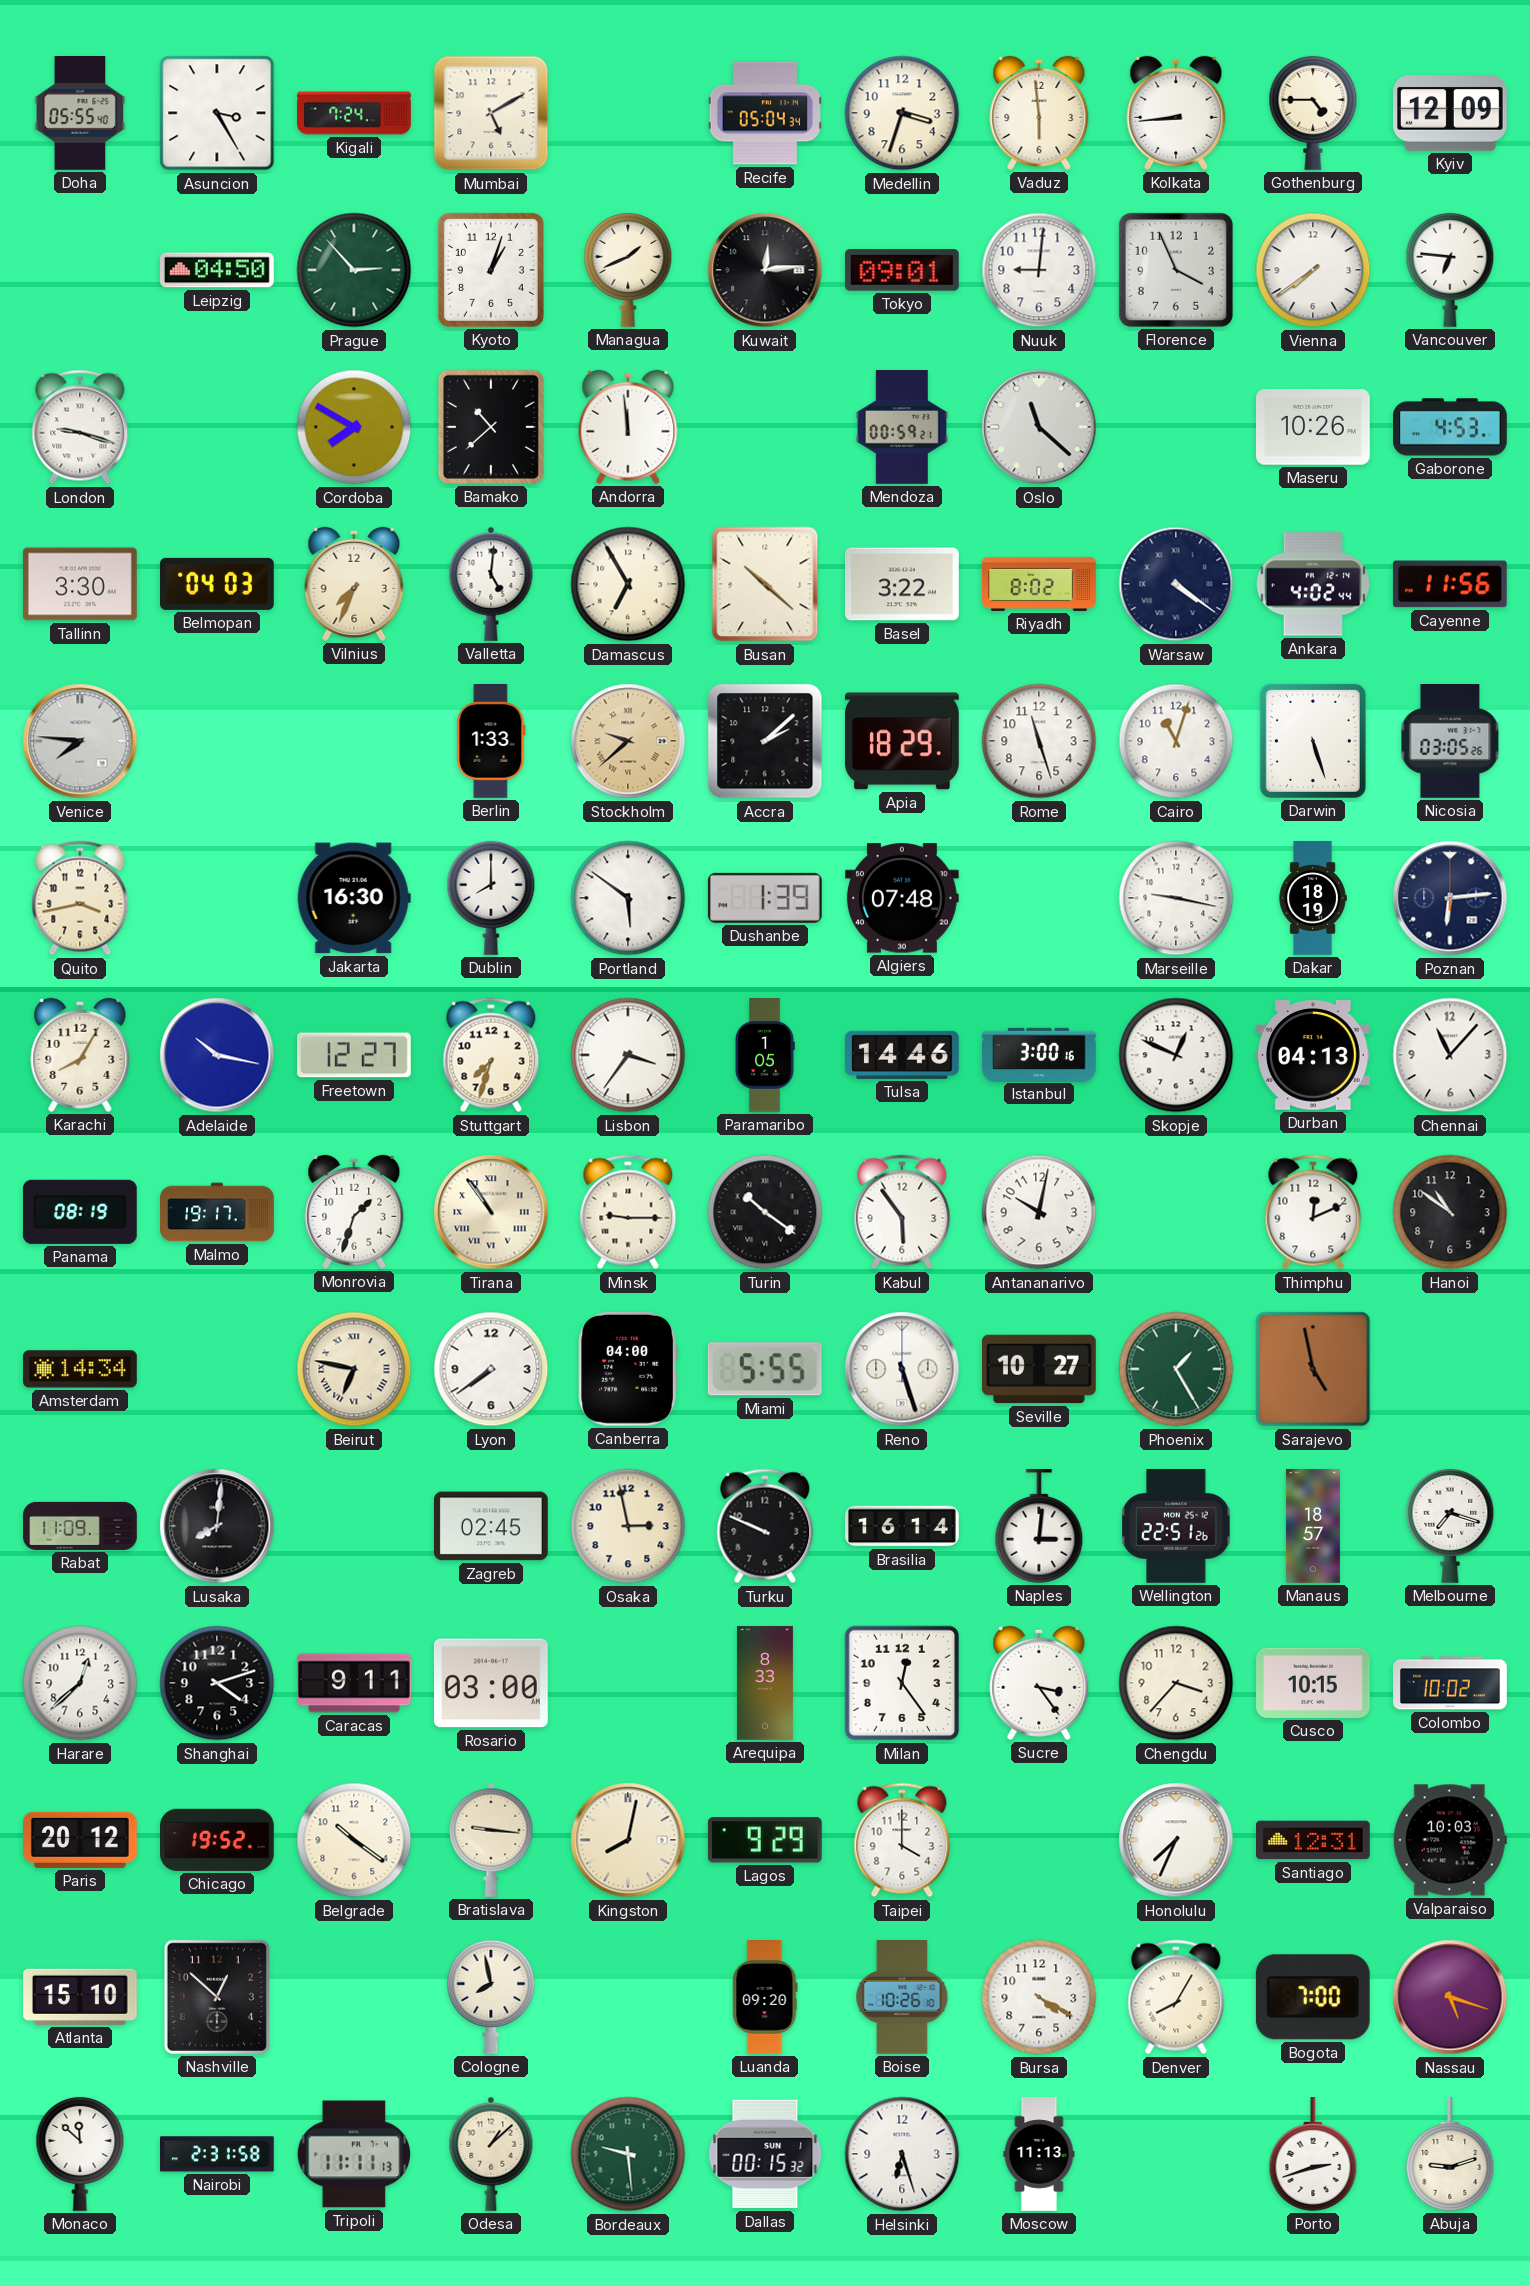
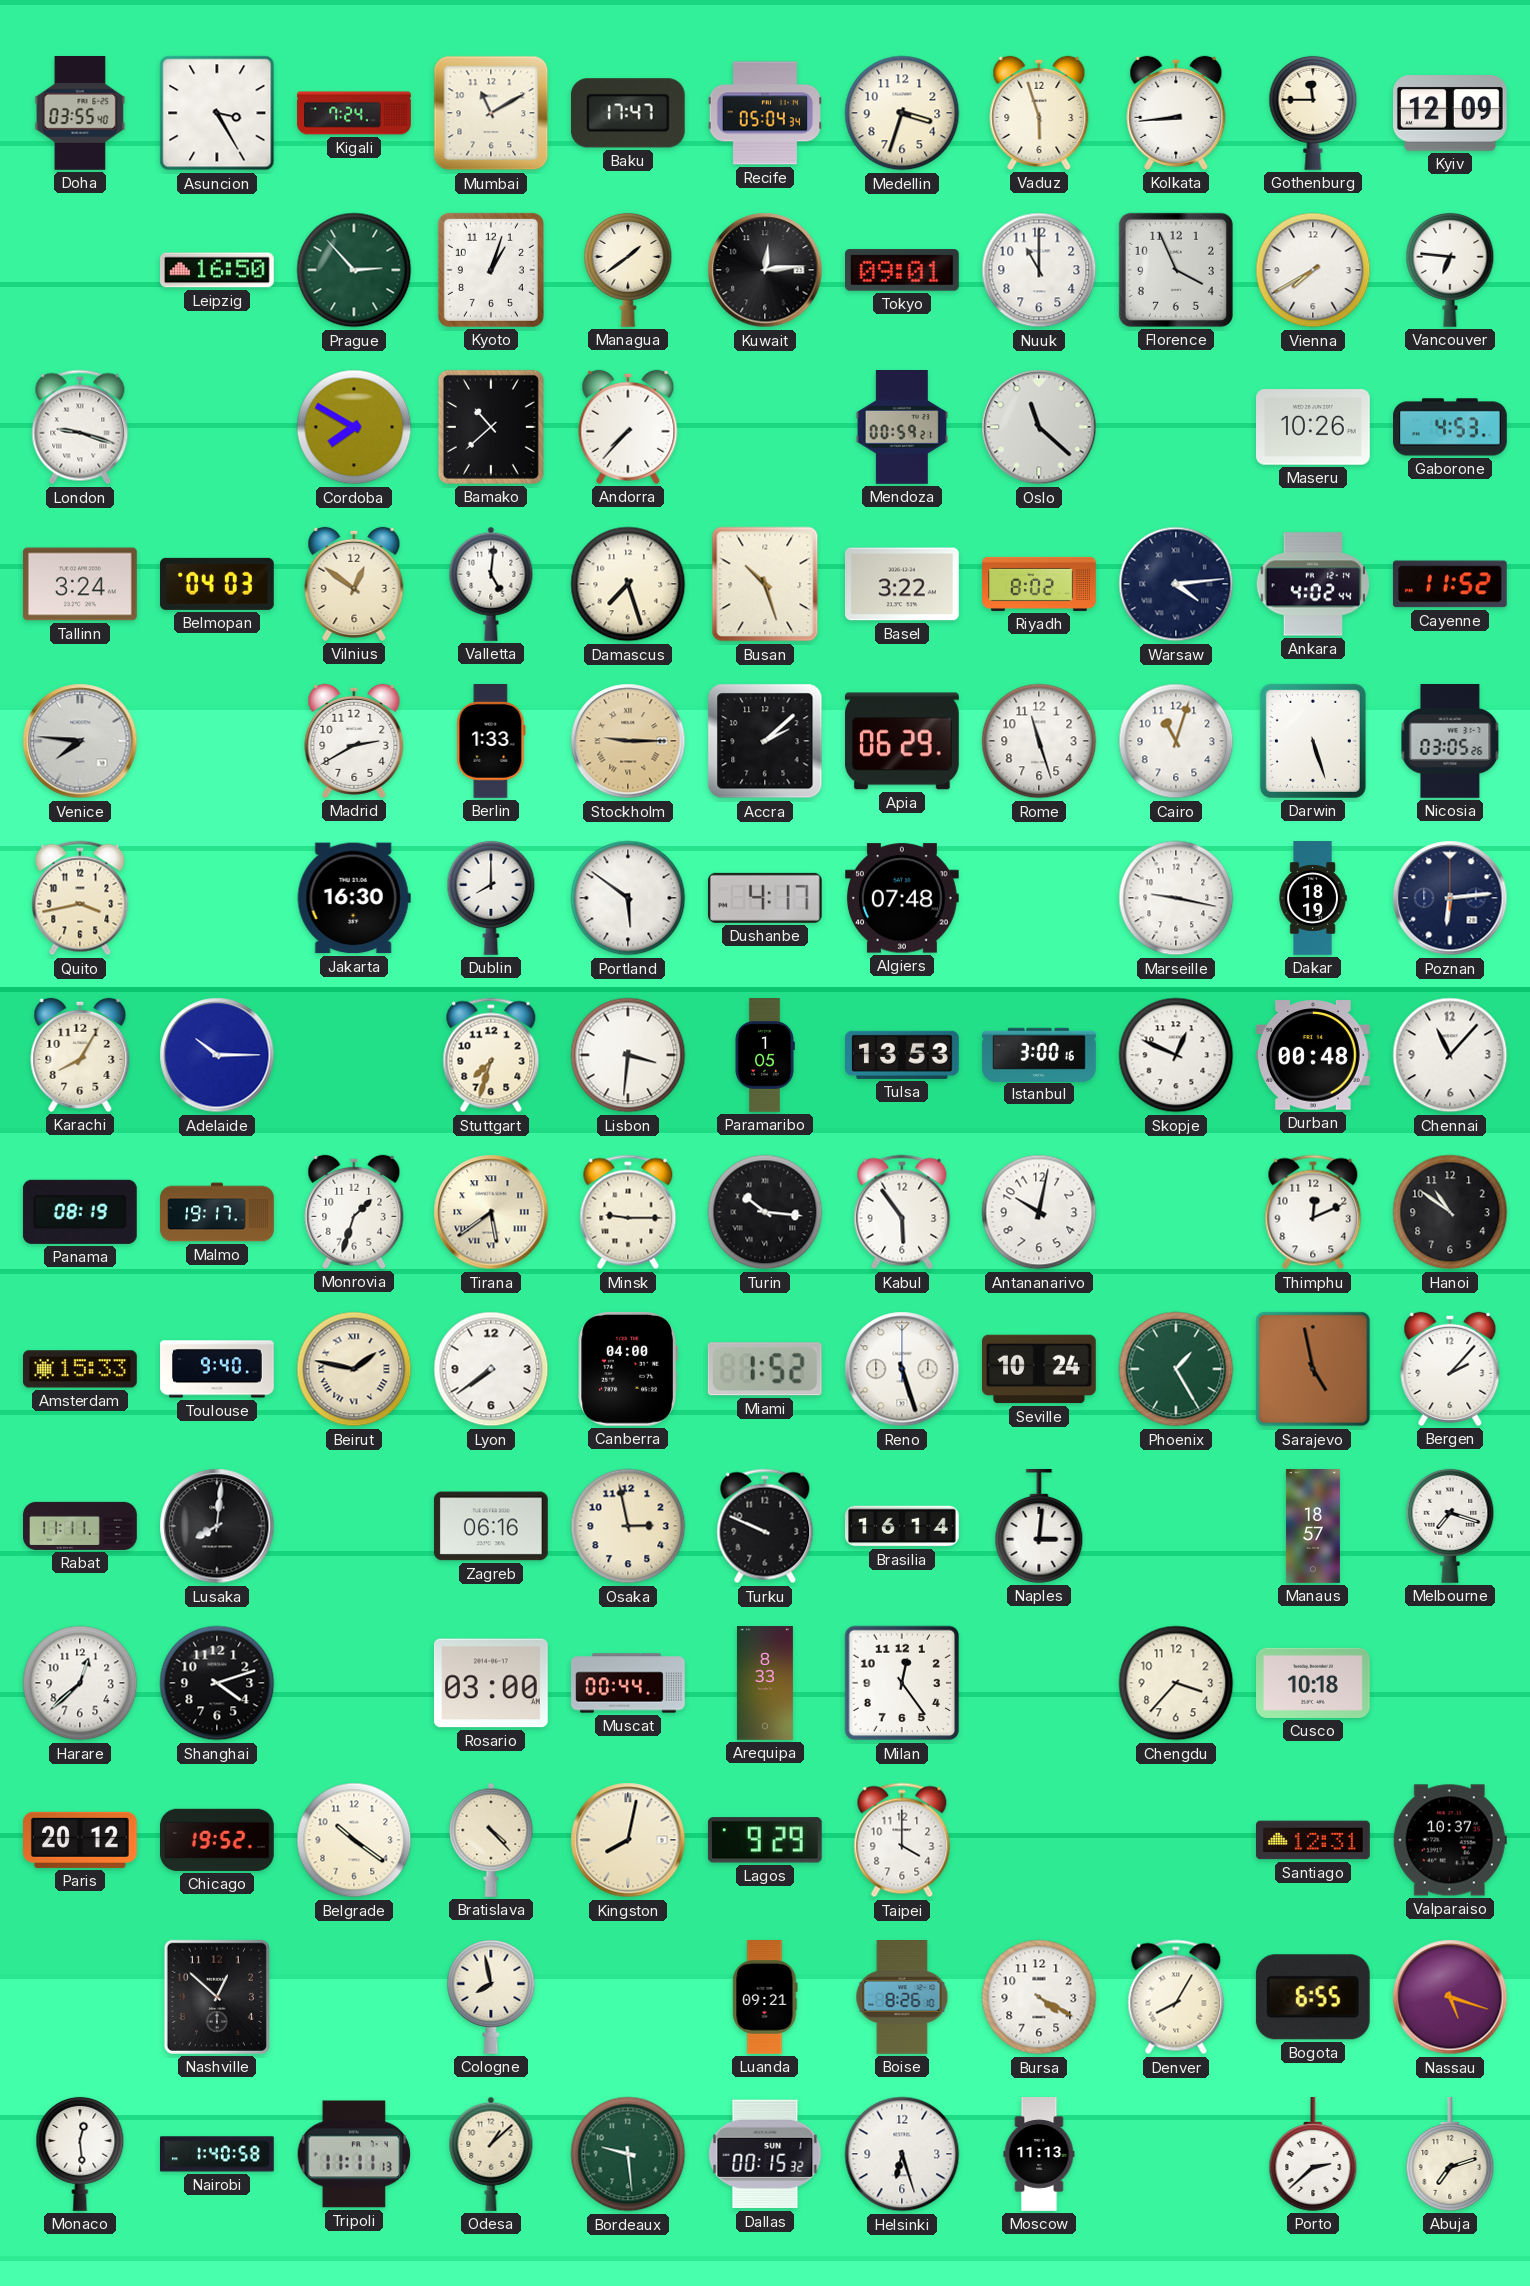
Doha: 05:55 -> 03:55 (80, 114)
Mumbai: 5:10 -> 11:10 (491, 113)
Baku: none -> 17:47 (628, 113)
Vaduz: 5:59 -> 5:57 (1039, 113)
Gothenburg: 4:45 -> 11:45 (1313, 113)
Leipzig: 04:50 -> 16:50 (218, 270)
Managua: 1:41 -> 1:39 (628, 270)
Nuuk: 9:01 -> 11:00 (1039, 270)
Vienna: 7:39 -> 7:40 (1313, 270)
Andorra: 11:59 -> 7:37 (628, 427)
Tallinn: 3:30 -> 3:24 (80, 584)
Vilnius: 7:34 -> 12:51 (354, 584)
Damascus: 6:55 -> 7:27 (628, 584)
Busan: 10:22 -> 10:27 (765, 584)
Warsaw: 4:21 -> 4:14 (1176, 584)
Cayenne: 11:56 -> 11:52 (1450, 584)
Madrid: none -> 2:40 (354, 741)
Stockholm: 9:38 -> 9:15 (628, 741)
Apia: 18:29 -> 06:29 (902, 741)
Dushanbe: 1:39 -> 4:17 (765, 898)
Adelaide: 10:17 -> 10:15 (217, 1055)
Freetown: 12:27 -> none (355, 1055)
Lisbon: 3:36 -> 3:31 (628, 1055)
Tulsa: 14:46 -> 13:53 (903, 1055)
Durban: 04:13 -> 00:48 (1314, 1055)
Tirana: 10:54 -> 5:39 (491, 1212)
Turin: 10:21 -> 10:16 (765, 1212)
Amsterdam: 14:34 -> 15:33 (81, 1369)
Toulouse: none -> 9:40 (218, 1369)
Beirut: 6:47 -> 1:47 (354, 1369)
Miami: 5:55 -> 1:52 (765, 1369)
Seville: 10:27 -> 10:24 (1040, 1369)
Bergen: none -> 2:07 (1450, 1369)
Rabat: 11:09 -> 11:11 (80, 1526)
Zagreb: 02:45 -> 06:16 (491, 1526)
Wellington: 22:51 -> none (1176, 1527)
Caracas: 9:11 -> none (354, 1683)
Muscat: none -> 00:44 (629, 1683)
Sucre: 3:24 -> none (1039, 1683)
Cusco: 10:15 -> 10:18 (1314, 1683)
Colombo: 10:02 -> none (1451, 1683)
Bratislava: 9:16 -> 4:23 (491, 1840)
Honolulu: 7:34 -> none (1176, 1840)
Valparaiso: 10:03 -> 10:37 (1450, 1840)
Atlanta: 15:10 -> none (81, 1997)
Luanda: 09:20 -> 09:21 (765, 1997)
Boise: 10:26 -> 8:26 (902, 1998)
Bogota: 7:00 -> 6:55 (1313, 1997)
Monaco: 11:52 -> 12:29 (80, 2154)
Nairobi: 2:31 -> 1:40 (218, 2154)
Porto: 2:42 -> 2:38 (1313, 2155)
Abuja: 9:12 -> 7:12 (1450, 2155)
